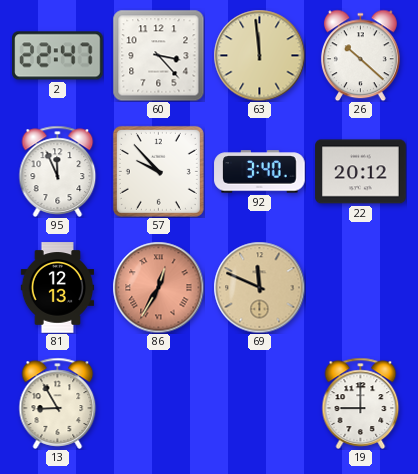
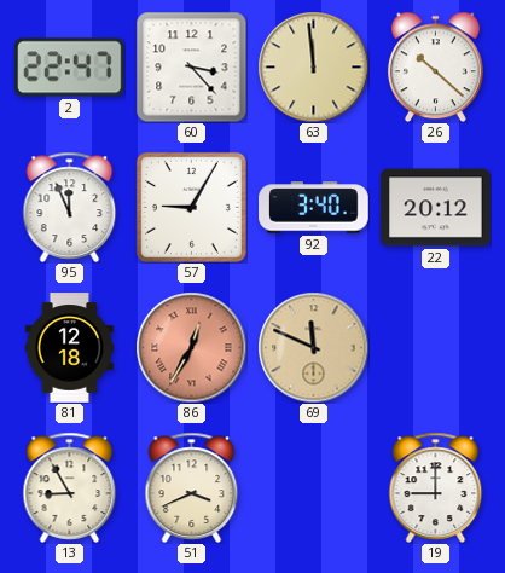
57: 9:53 -> 9:05 (191, 207)
81: 12:13 -> 12:18 (70, 348)
51: none -> 3:41 (192, 487)
